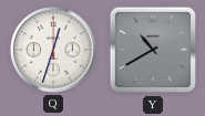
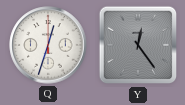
Y: 10:40 -> 12:24 (138, 45)
